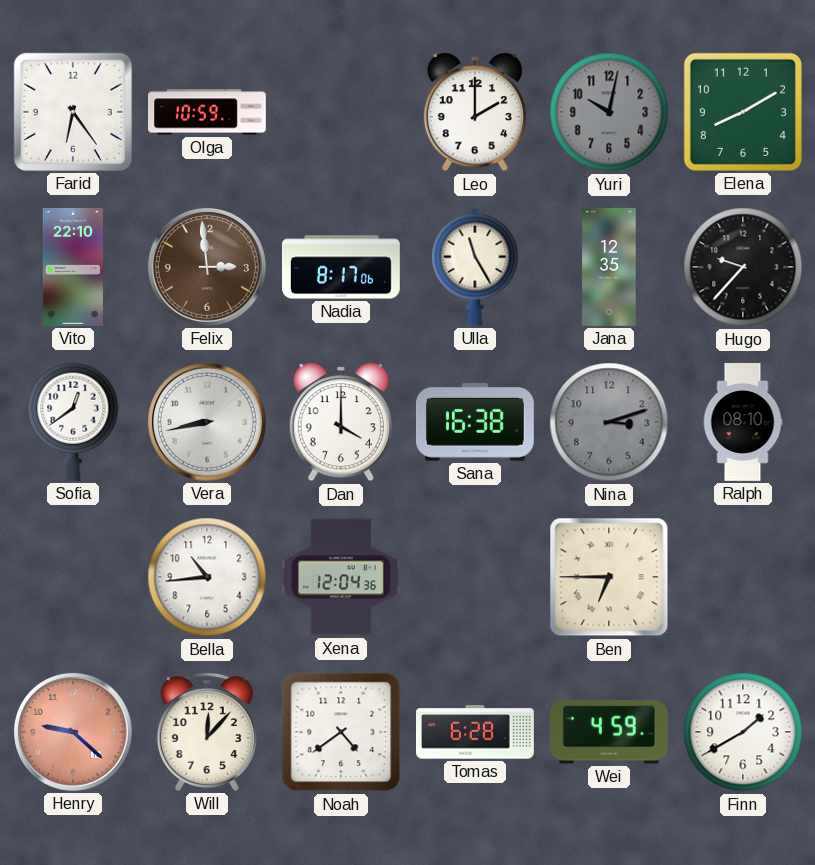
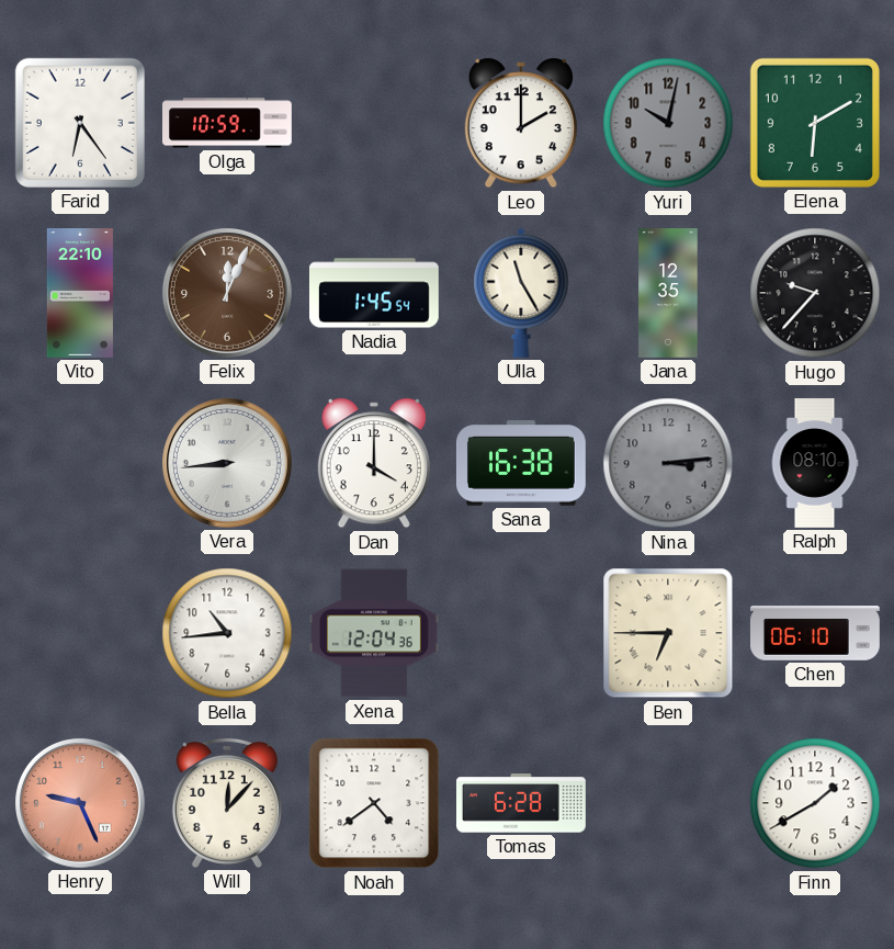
Elena: 8:10 -> 6:10 (815, 123)
Felix: 2:59 -> 12:04 (227, 293)
Nadia: 8:17 -> 1:45 (374, 293)
Sofia: 12:39 -> none (73, 422)
Vera: 8:43 -> 8:44 (227, 463)
Nina: 3:12 -> 3:14 (668, 463)
Chen: none -> 06:10 (816, 633)
Henry: 9:22 -> 9:26 (80, 803)
Wei: 4:59 -> none (609, 732)
